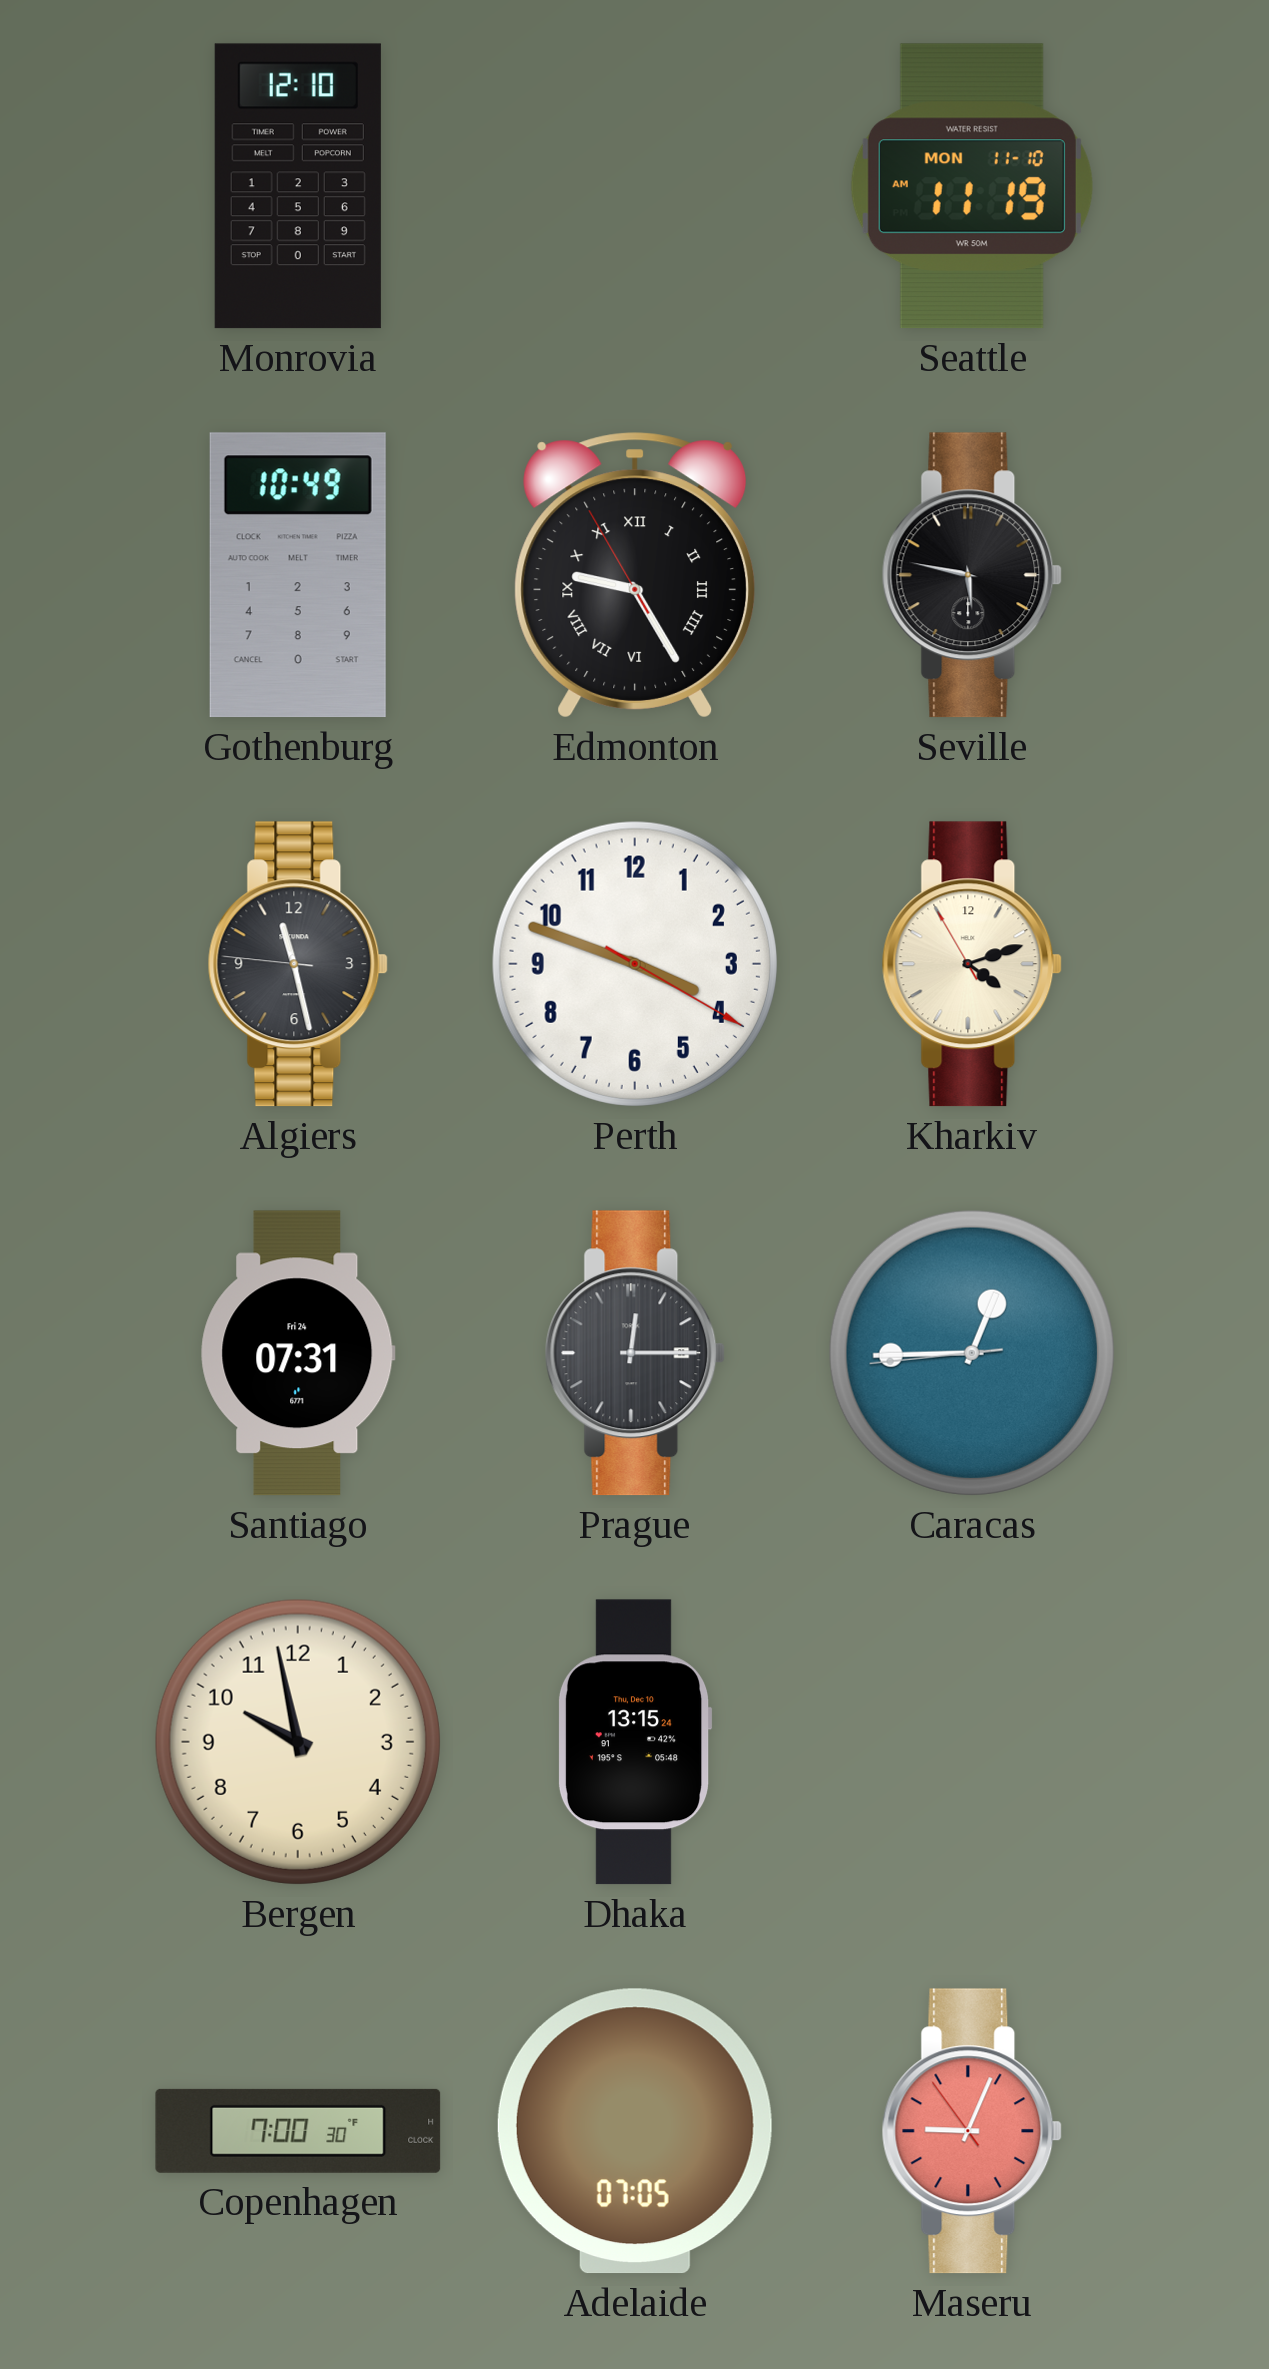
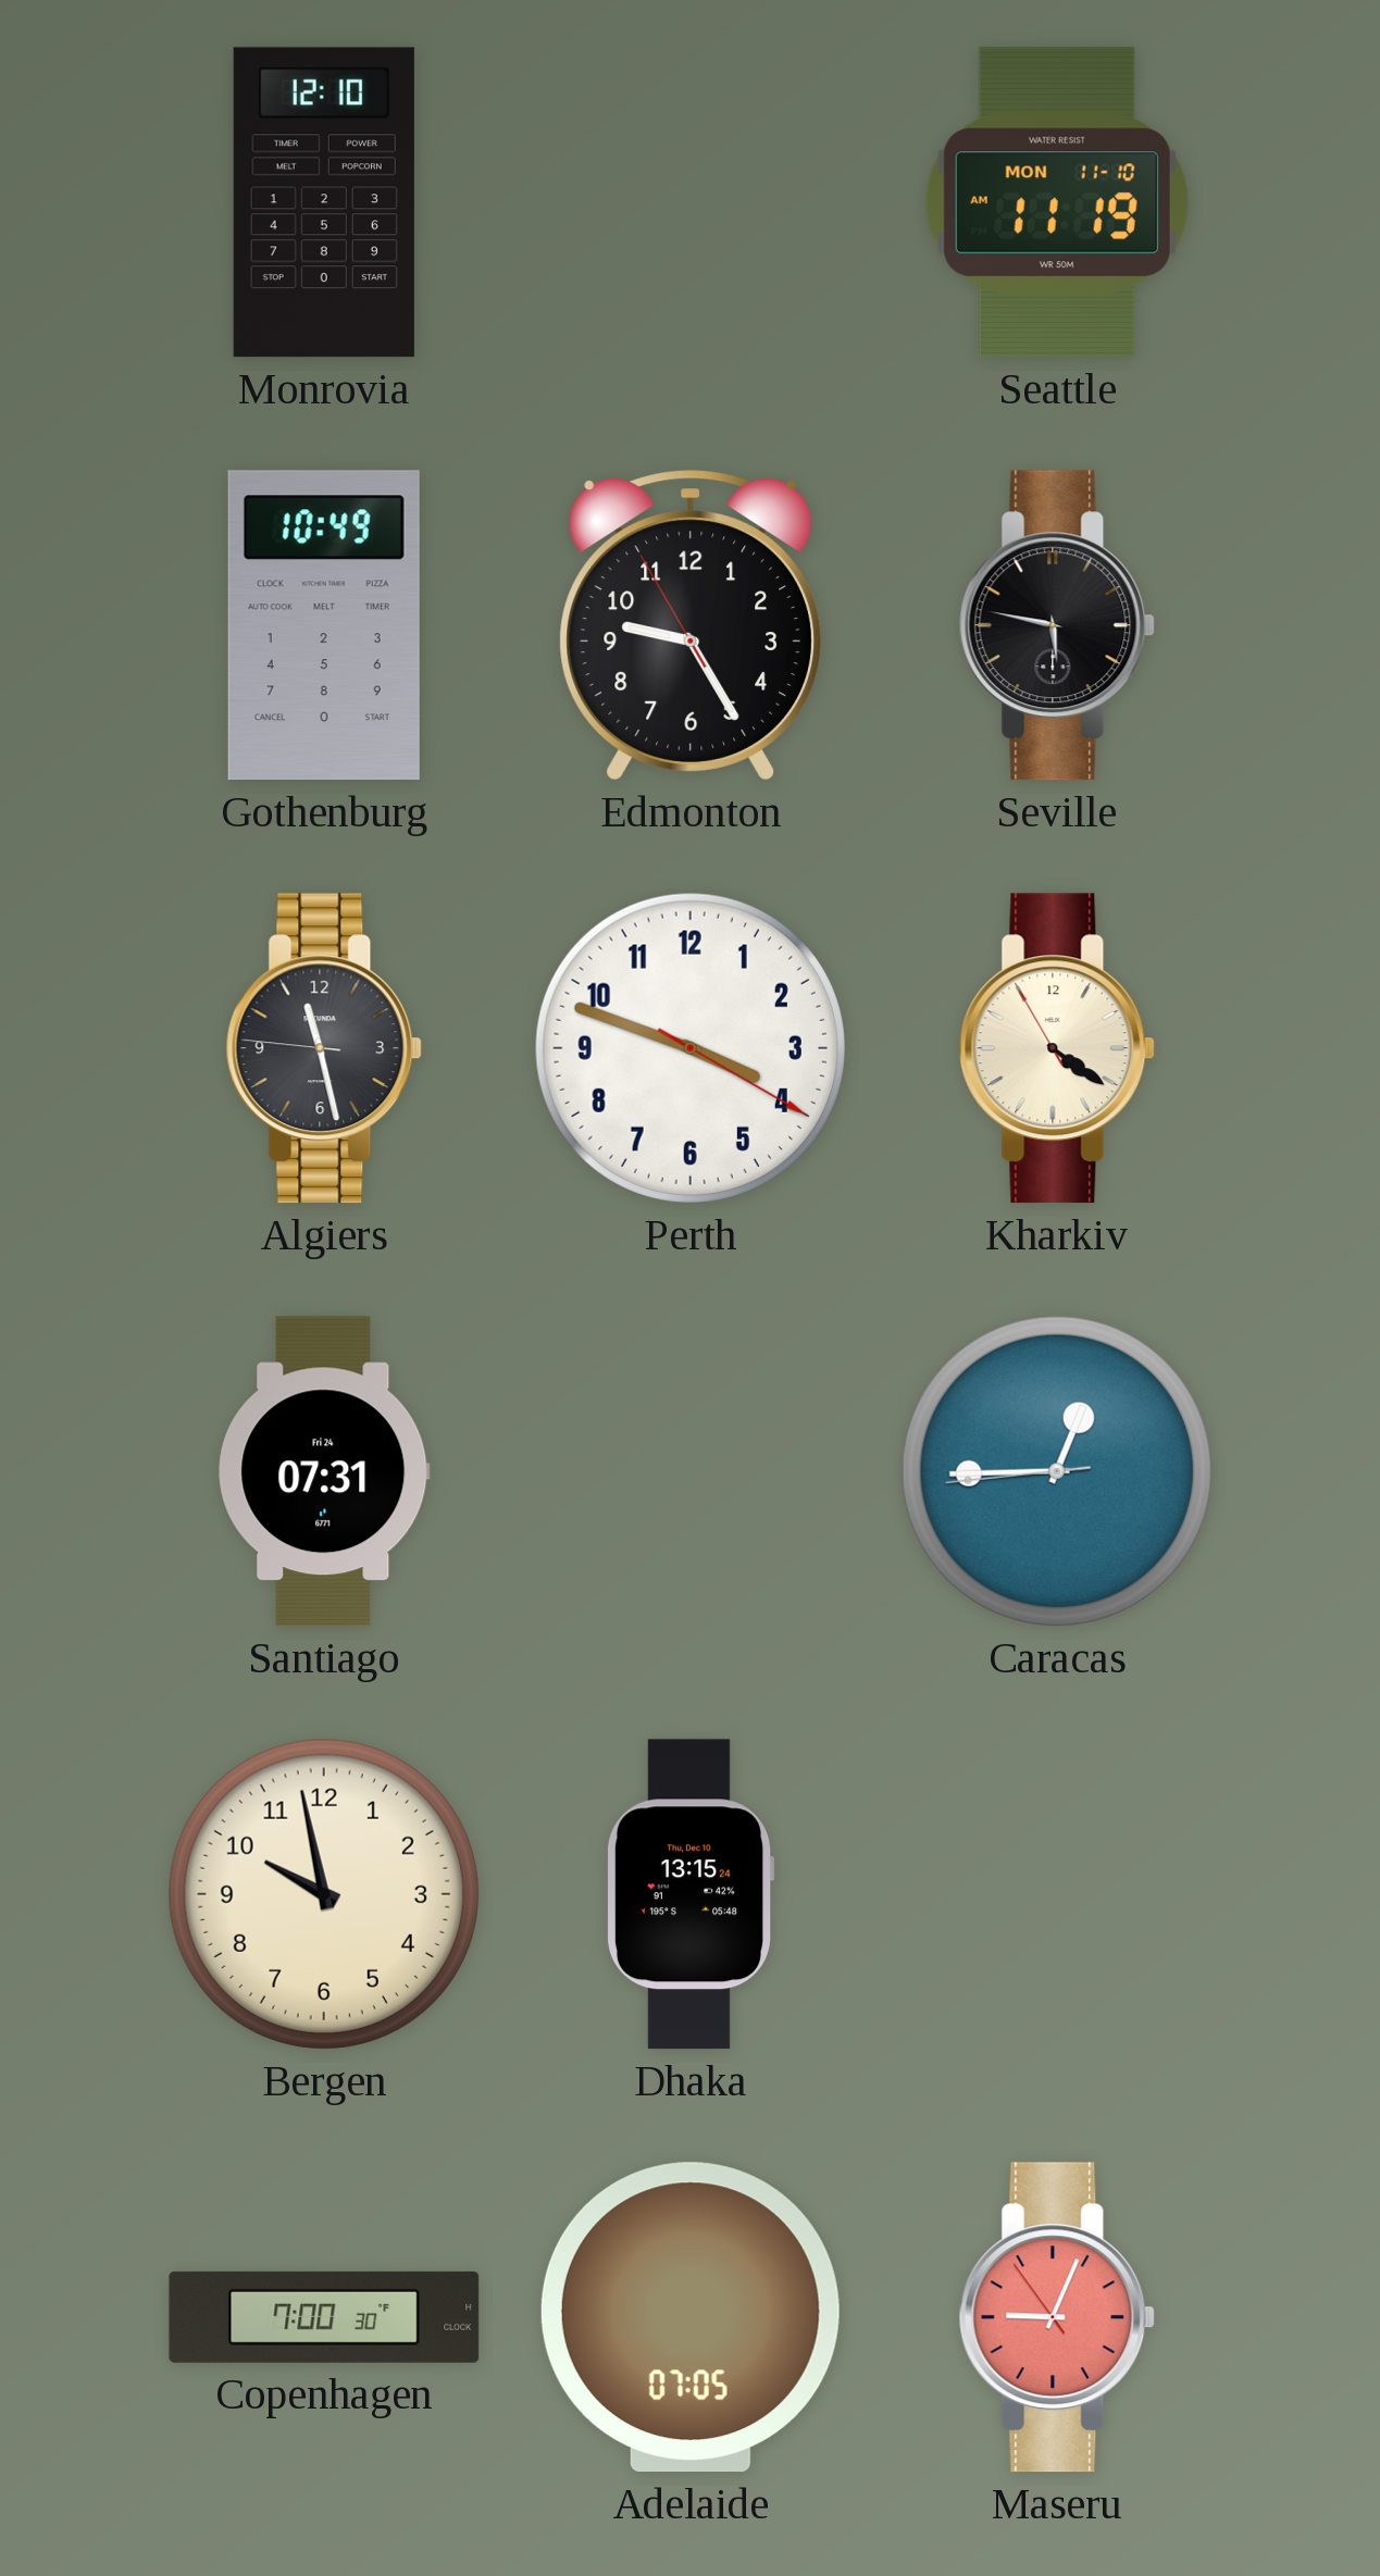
Edmonton numerals: Roman -> Arabic (691, 625)
Kharkiv: 4:11 -> 4:20 (1057, 1048)
Prague: 12:15 -> none (635, 1353)
